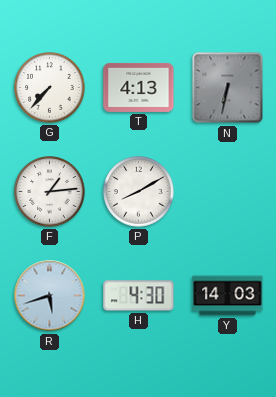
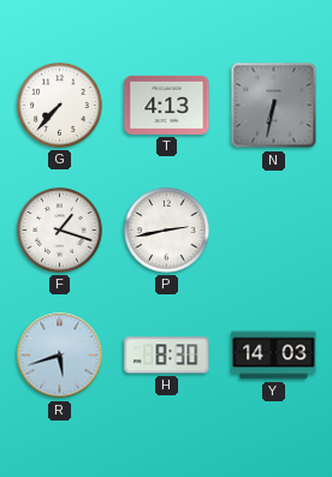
F: 1:14 -> 1:18 (60, 231)
P: 8:10 -> 2:43 (167, 231)
H: 4:30 -> 8:30 (167, 356)
